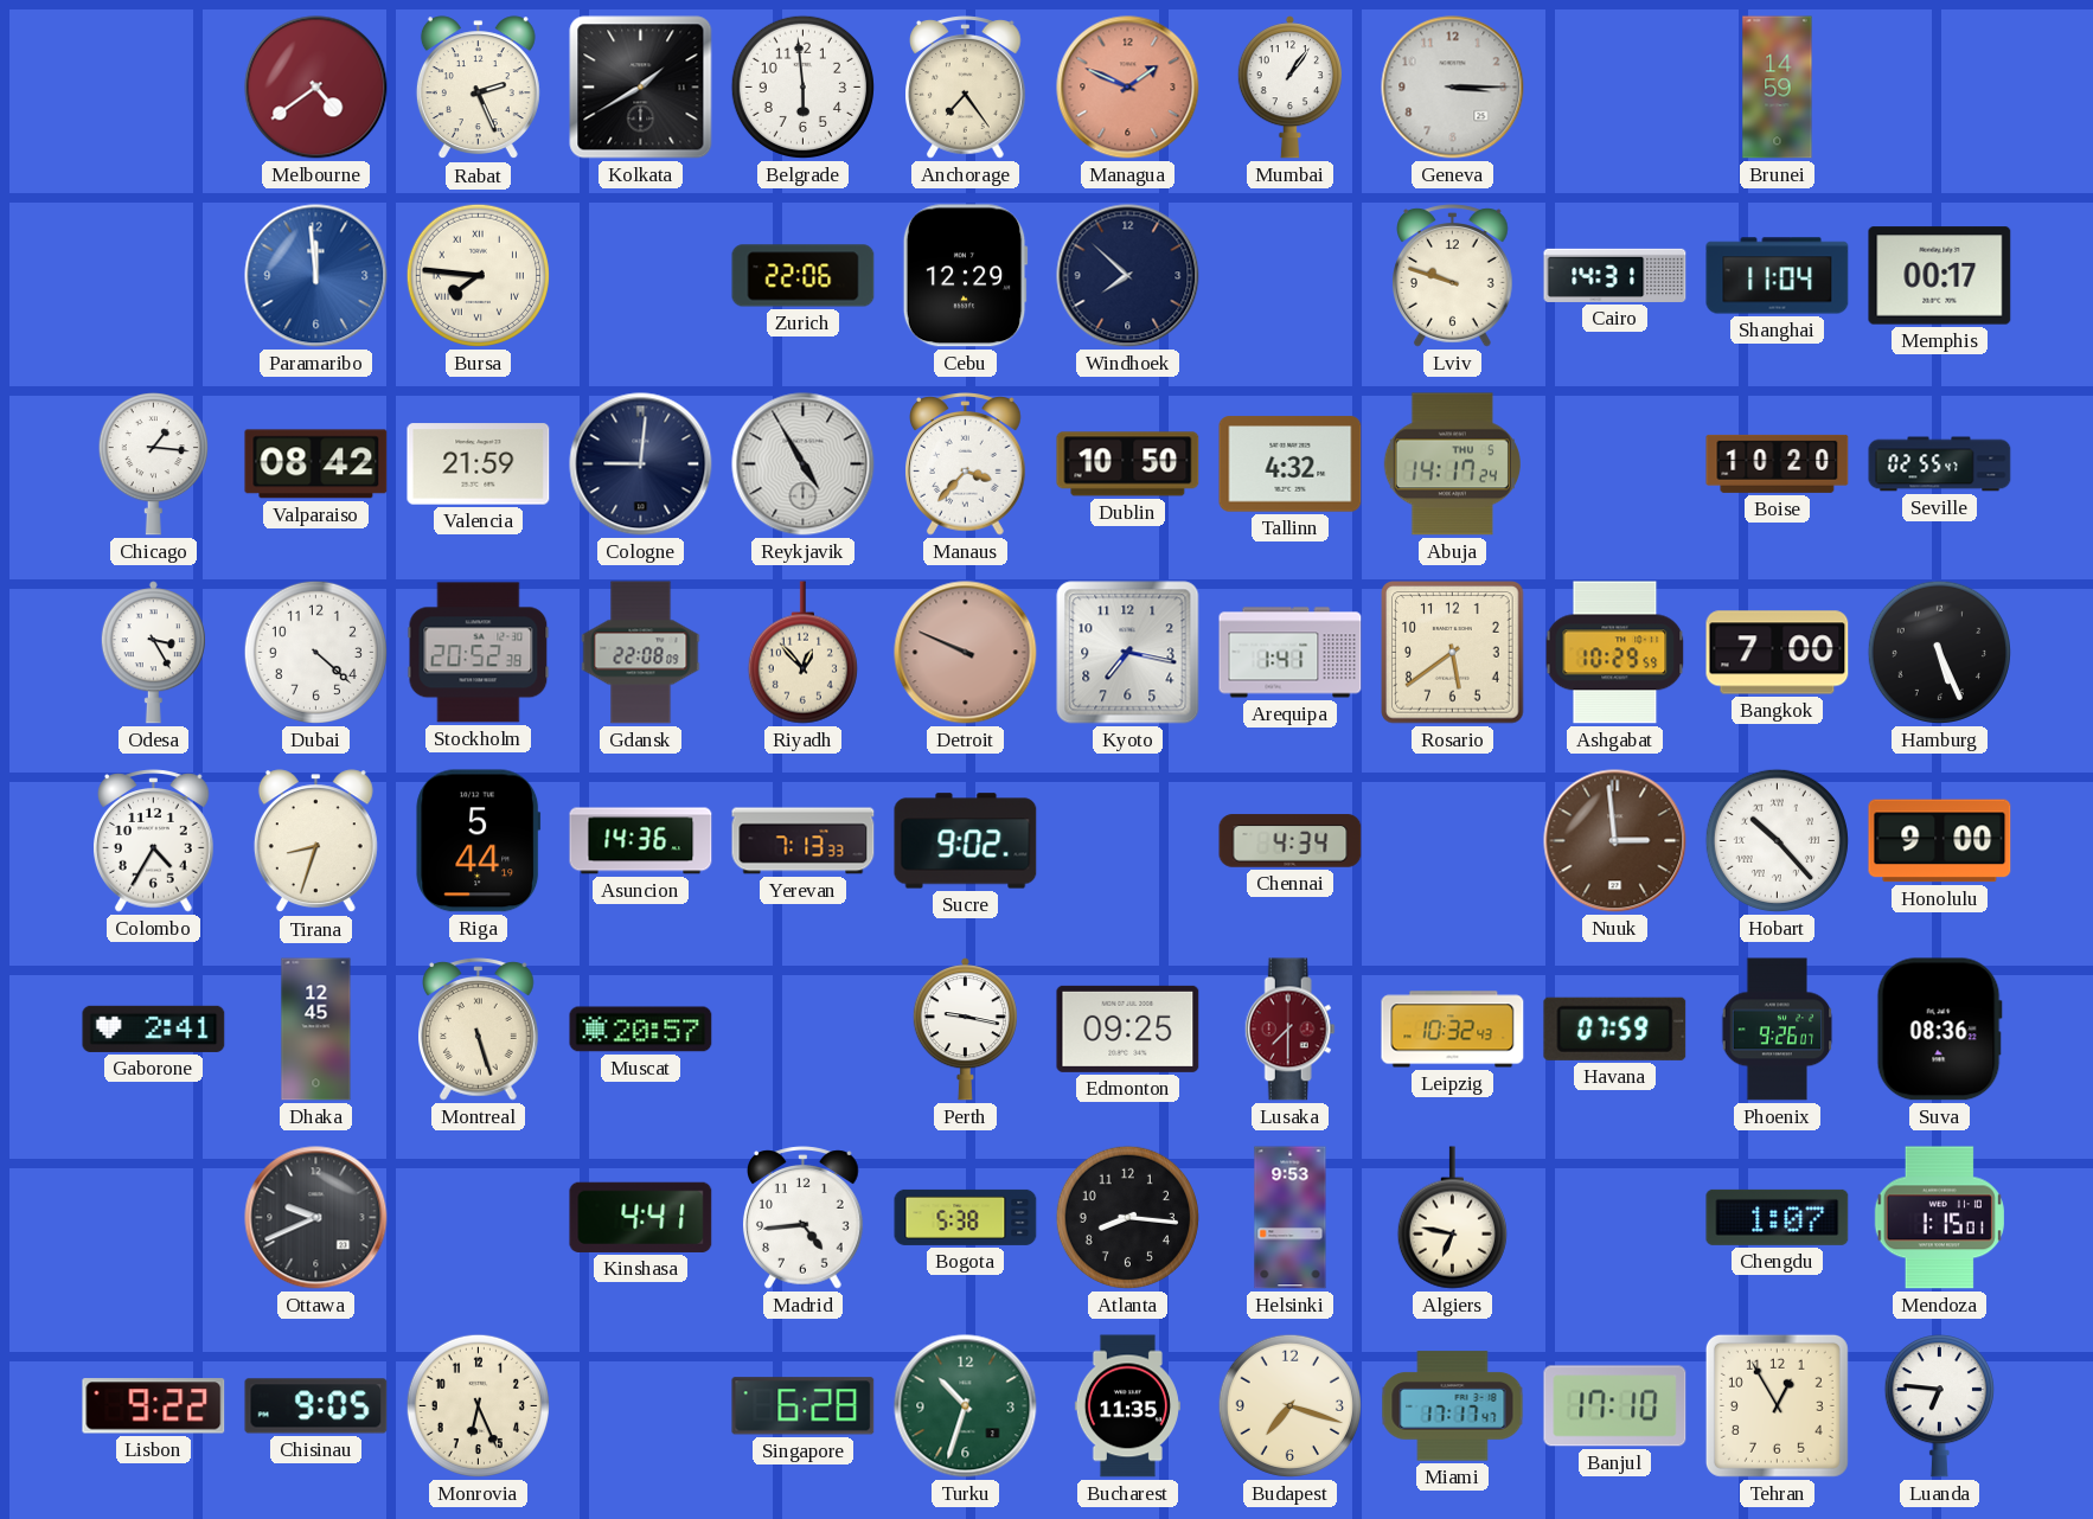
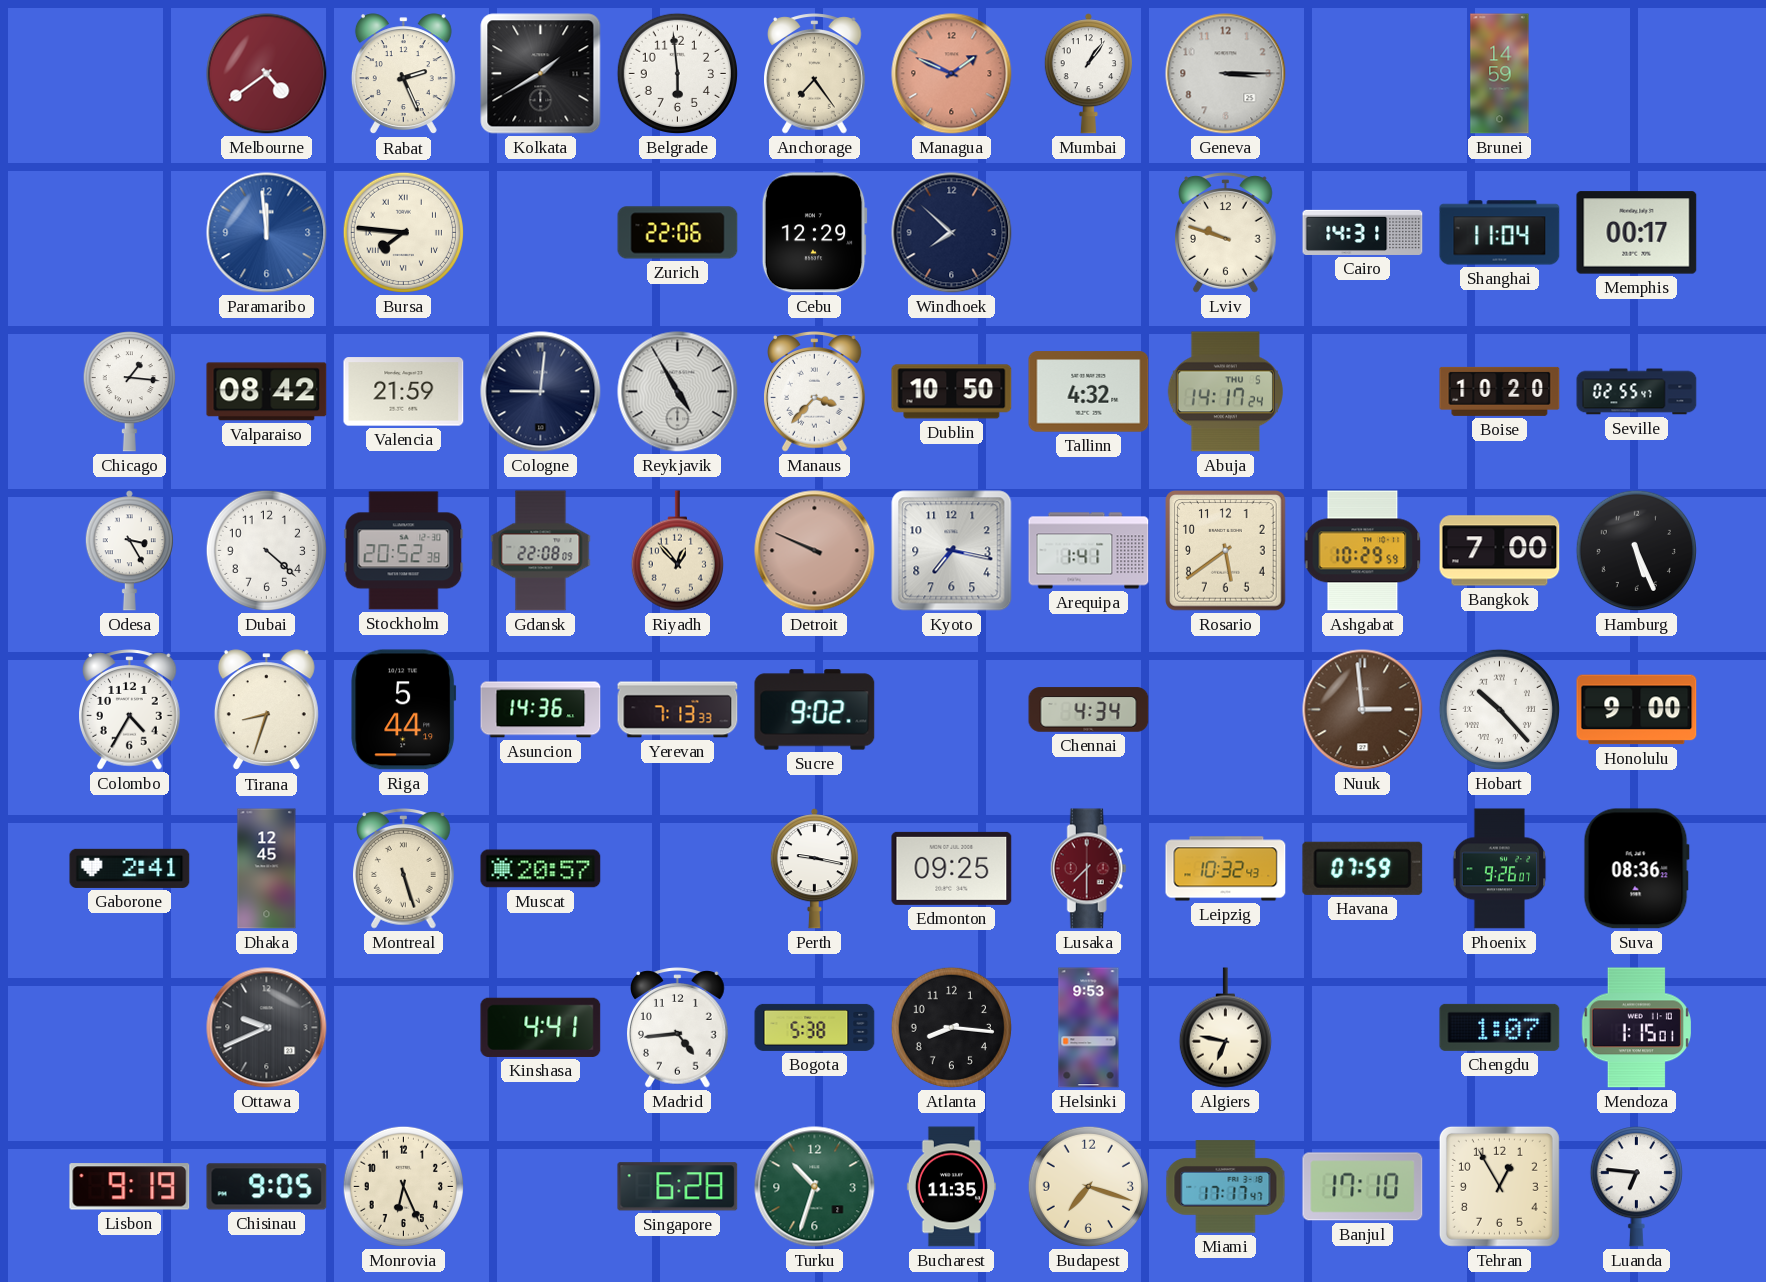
Lisbon: 9:22 -> 9:19 (130, 1187)
